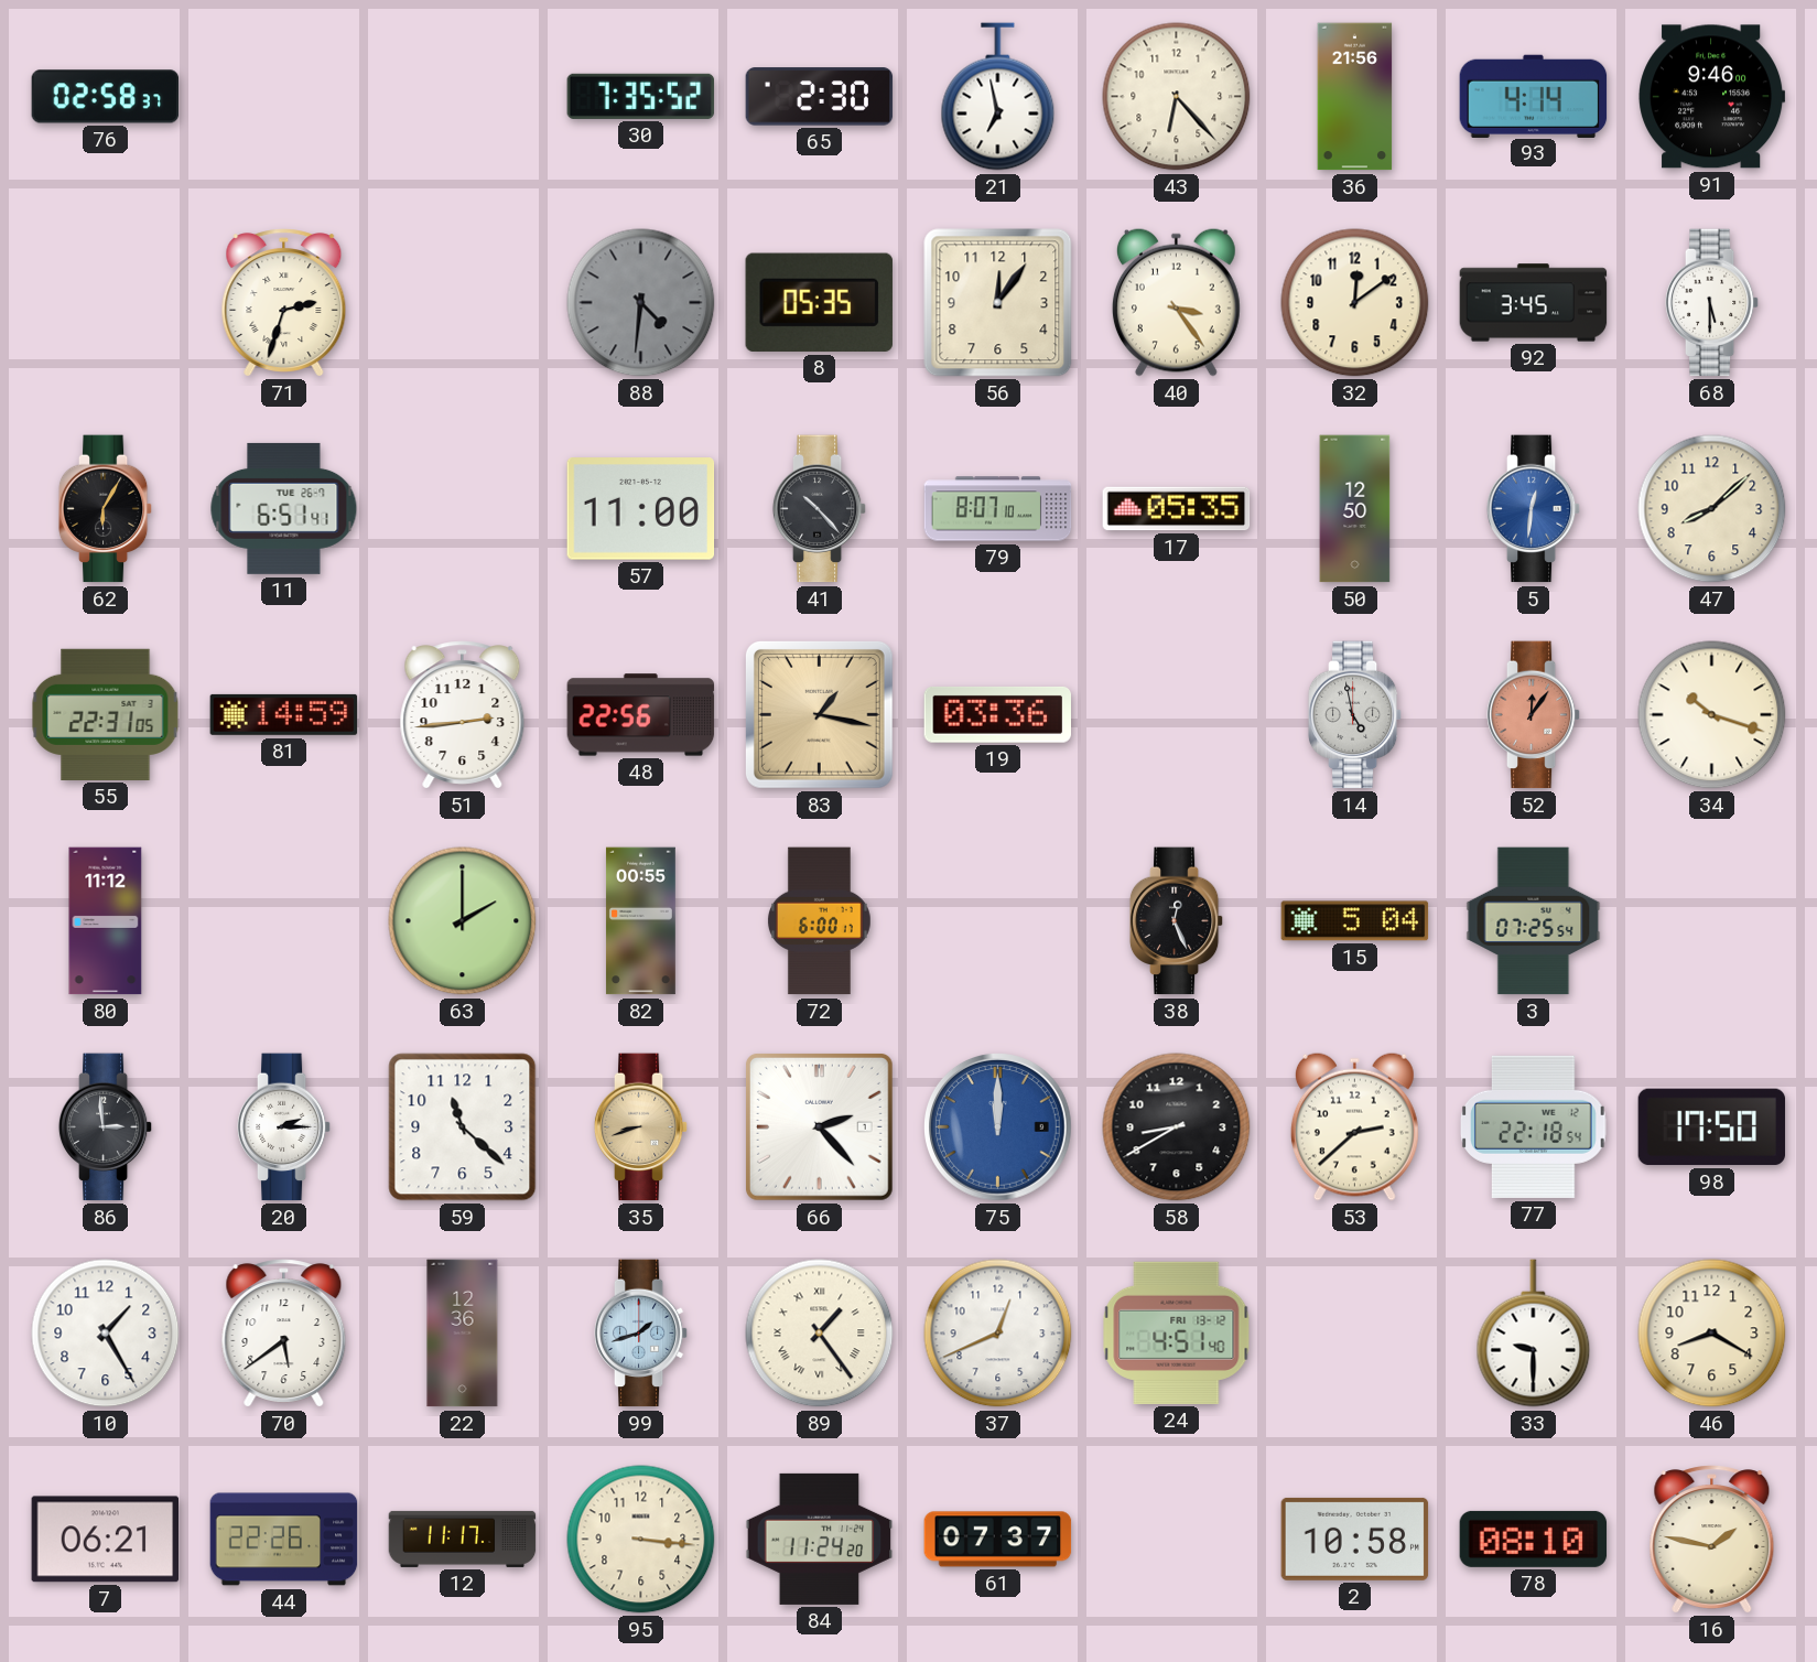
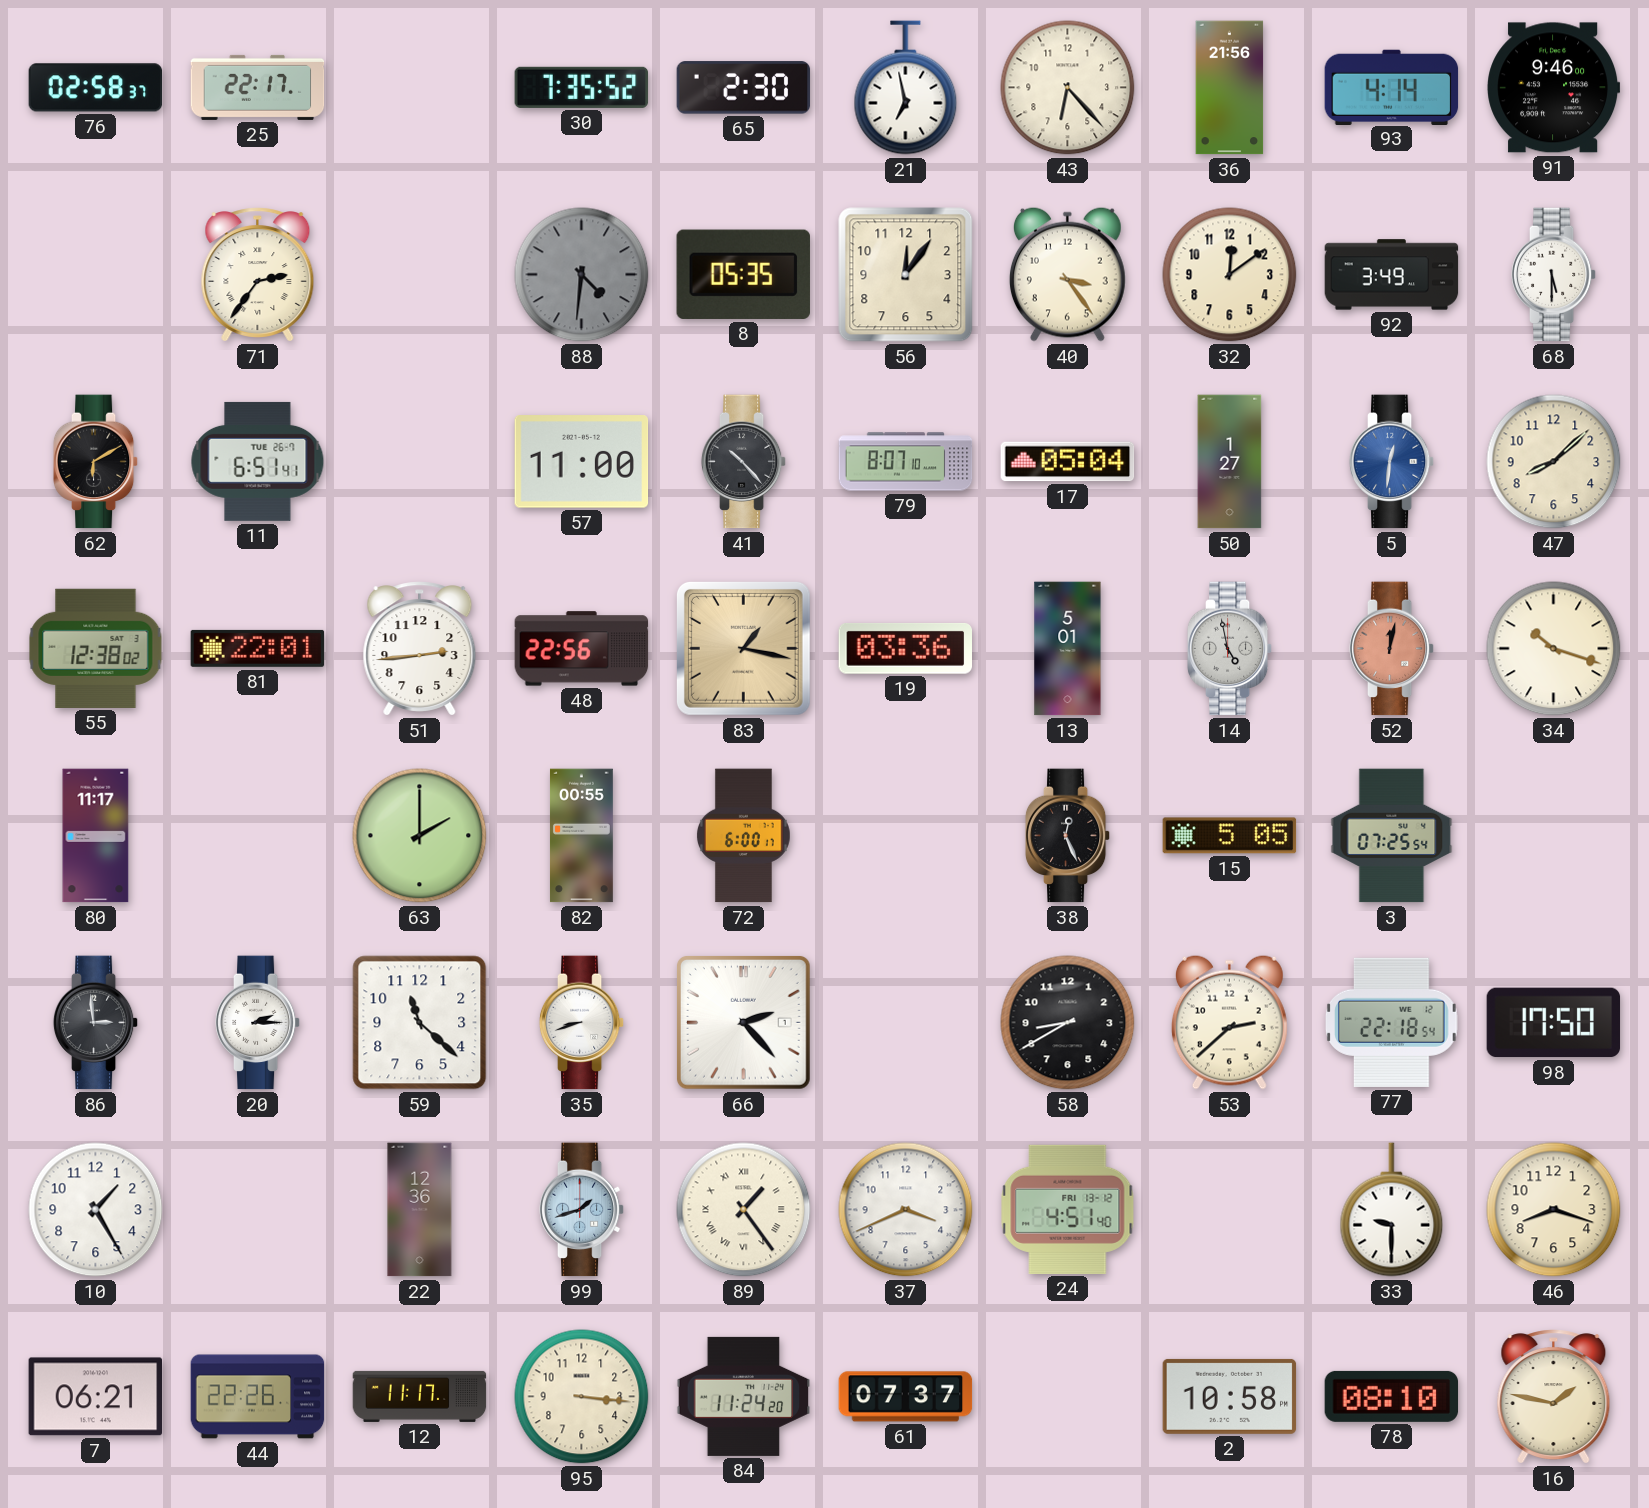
25: none -> 22:17 (258, 87)
71: 2:33 -> 2:36 (258, 275)
92: 3:45 -> 3:49 (1392, 275)
62: 6:05 -> 6:10 (96, 462)
17: 05:35 -> 05:04 (1068, 462)
50: 12:50 -> 1:27 (1230, 462)
55: 22:31 -> 12:38 (96, 648)
81: 14:59 -> 22:01 (258, 648)
13: none -> 5:01 (1068, 649)
52: 12:06 -> 12:02 (1392, 649)
80: 11:12 -> 11:17 (96, 836)
15: 5:04 -> 5:05 (1230, 836)
35 dial: champagne -> white (582, 1023)
75: 12:00 -> none (998, 1127)
70: 5:39 -> none (284, 1334)
37: 12:41 -> 3:41 (906, 1210)
46: 8:20 -> 8:18 (1554, 1210)
